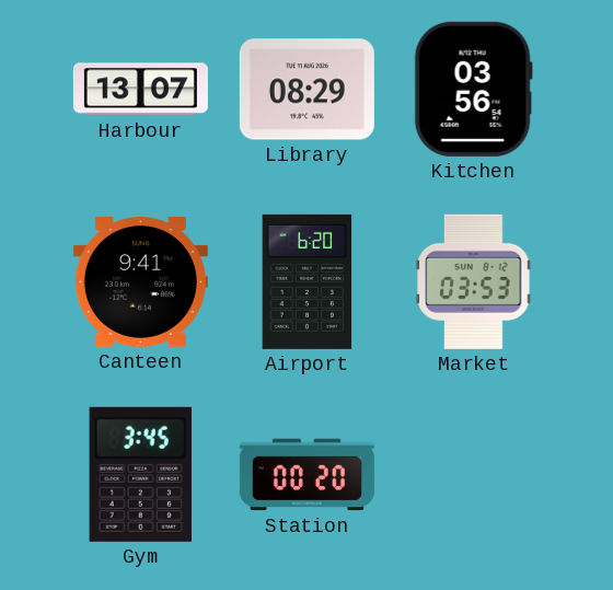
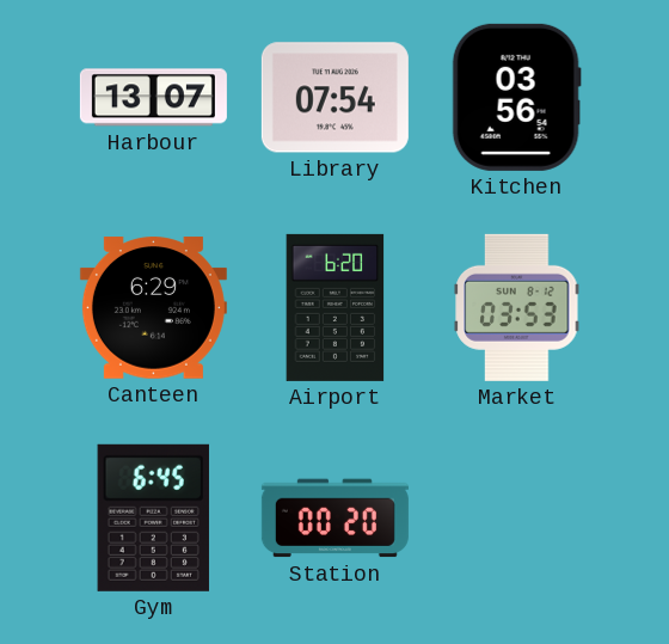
Library: 08:29 -> 07:54 (334, 98)
Canteen: 9:41 -> 6:29 (153, 308)
Gym: 3:45 -> 6:45 (153, 517)
